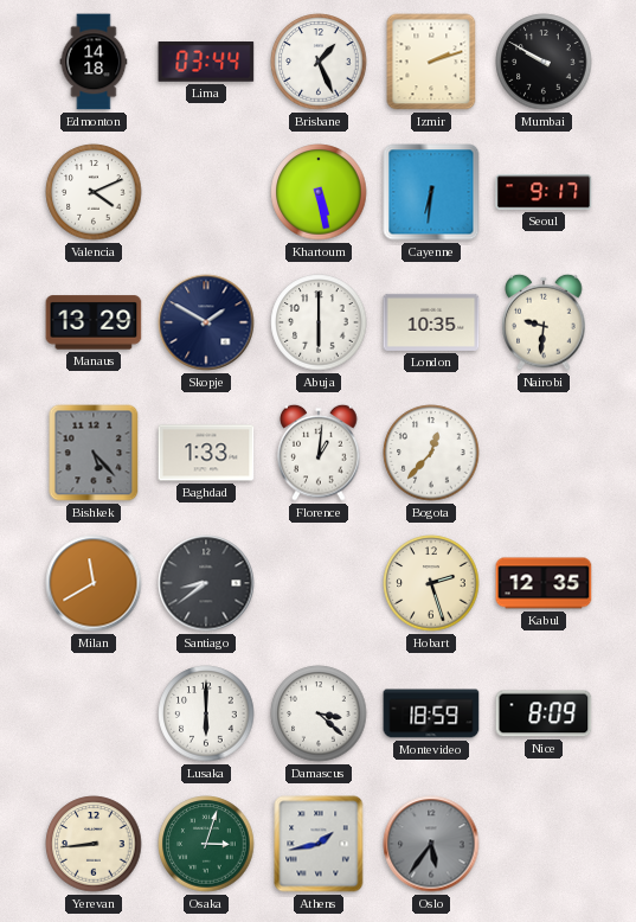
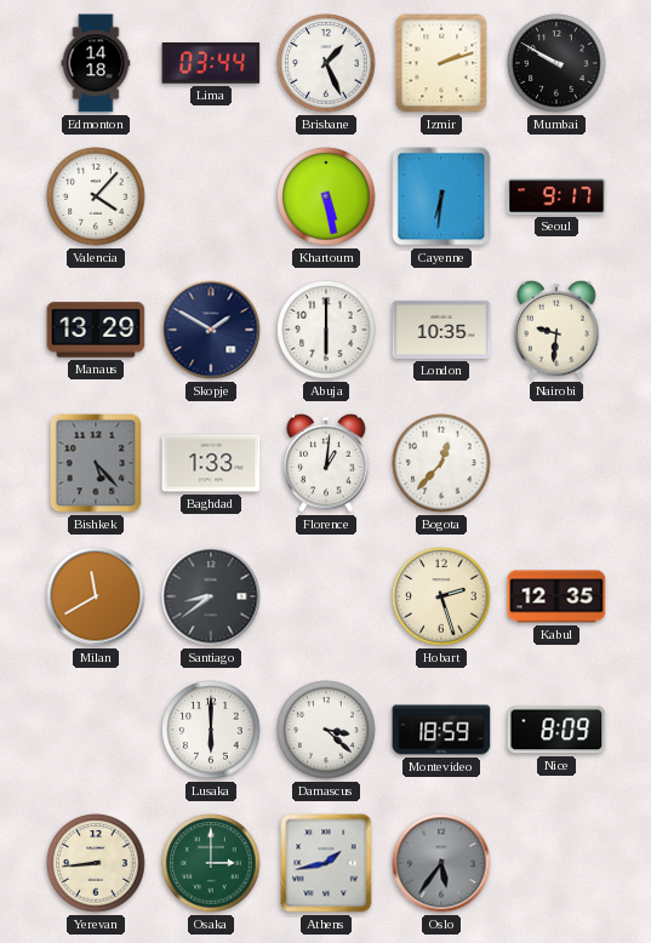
Valencia: 4:11 -> 4:07 (96, 196)
Osaka: 3:03 -> 3:00 (211, 863)
